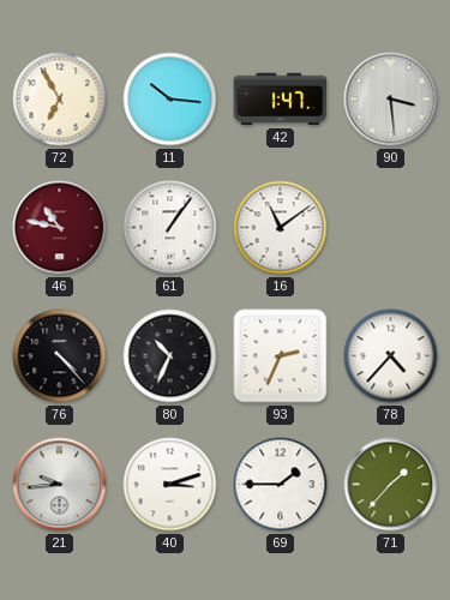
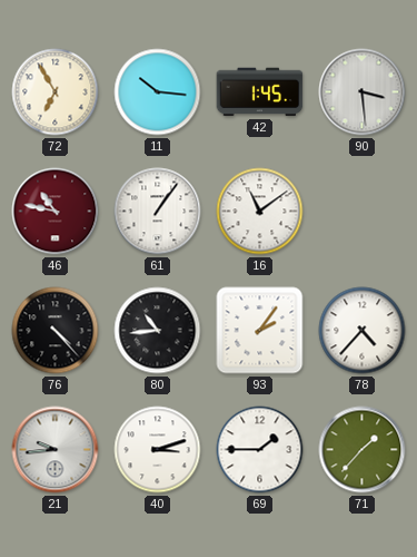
42: 1:47 -> 1:45 (260, 92)
80: 10:34 -> 10:44 (158, 331)
93: 2:34 -> 2:06 (260, 331)
